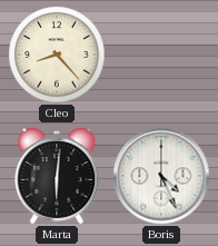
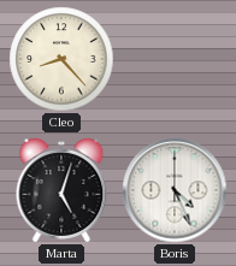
Marta: 6:01 -> 5:03 (61, 190)
